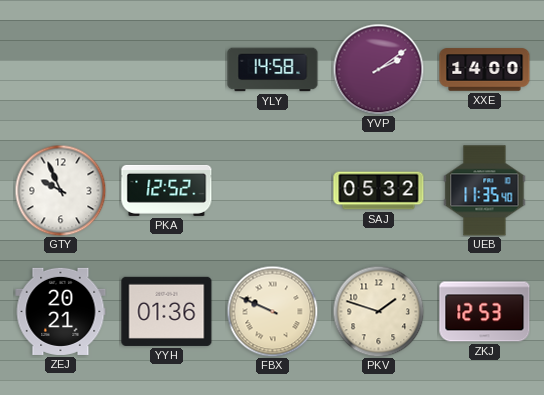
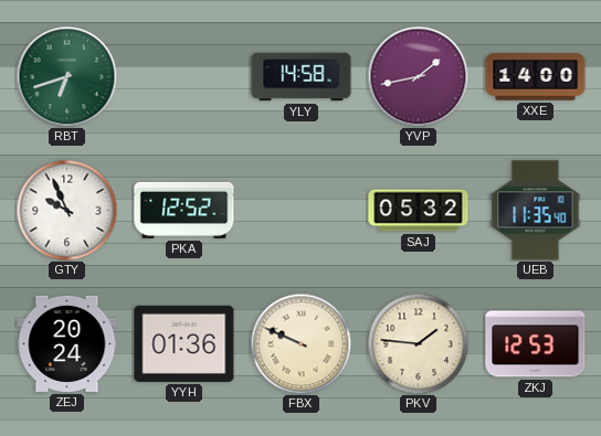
RBT: none -> 6:42 (66, 76)
YVP: 2:09 -> 1:43 (418, 76)
ZEJ: 20:21 -> 20:24 (67, 343)
PKV: 1:48 -> 1:46 (418, 343)
